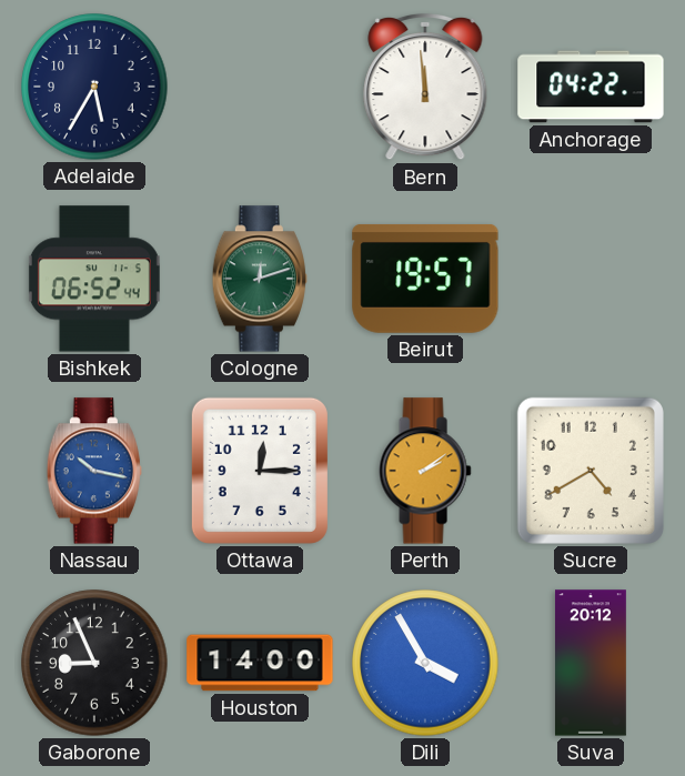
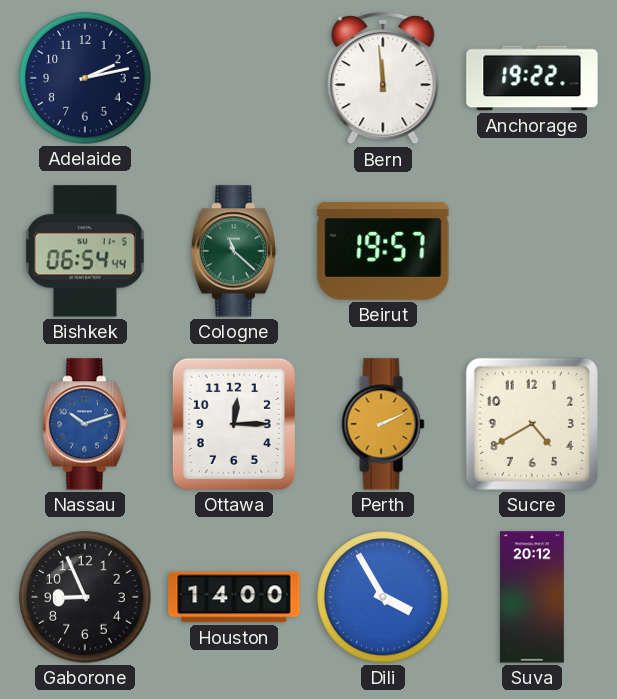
Adelaide: 5:35 -> 2:13 (85, 78)
Anchorage: 04:22 -> 19:22 (532, 78)
Bishkek: 06:52 -> 06:54 (85, 251)
Cologne: 12:12 -> 11:22 (234, 251)
Nassau: 10:17 -> 10:12 (85, 424)
Perth: 2:09 -> 2:11 (383, 424)
